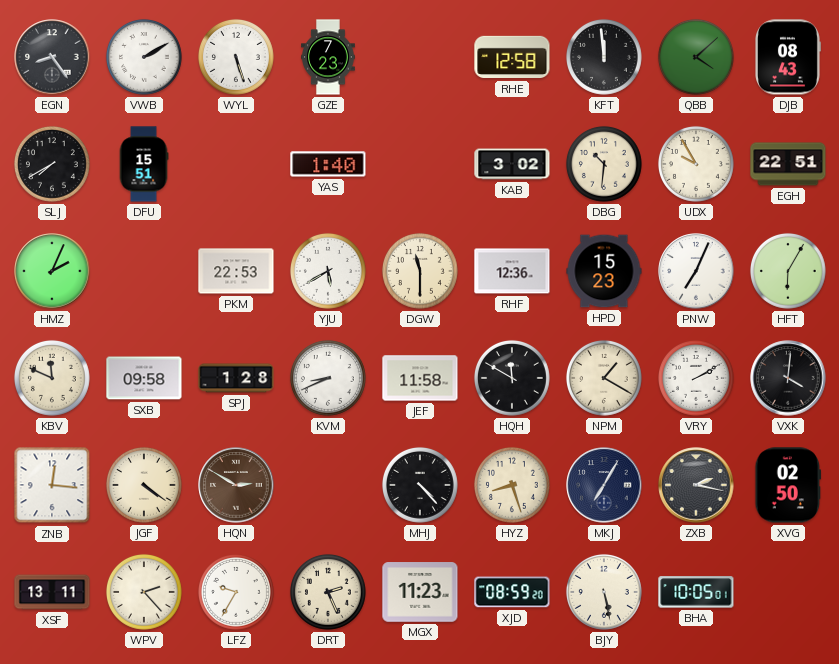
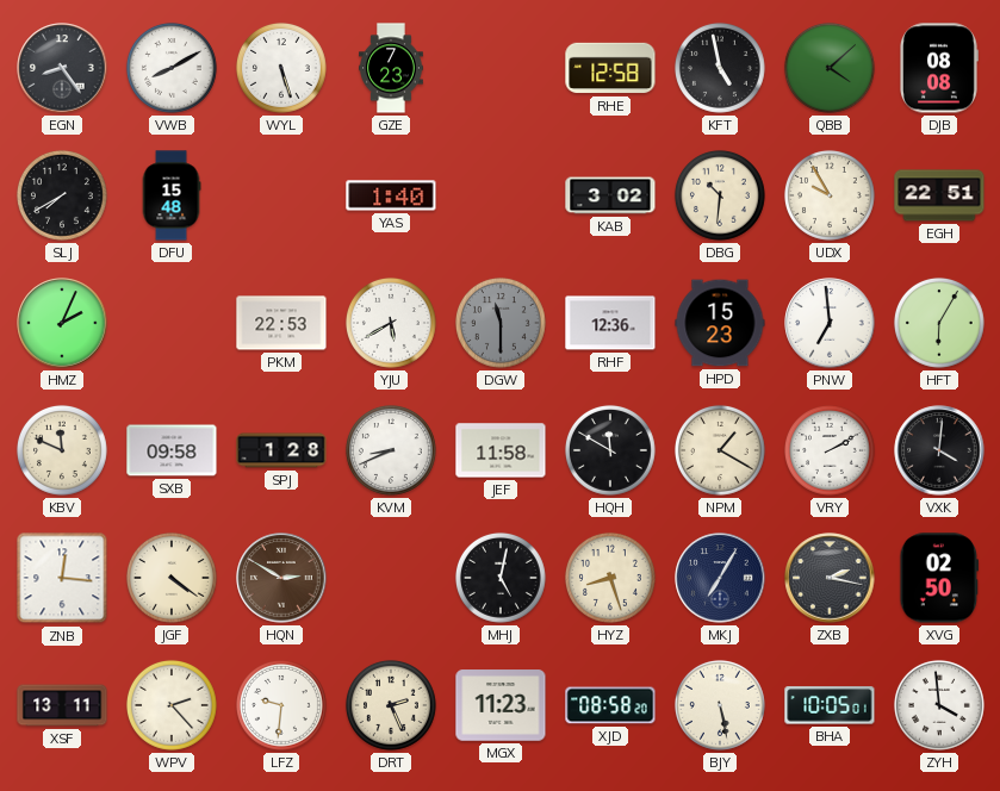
VWB: 2:10 -> 8:10 (172, 68)
KFT: 11:59 -> 4:58 (720, 68)
DJB: 08:43 -> 08:08 (939, 68)
DFU: 15:51 -> 15:48 (172, 195)
DGW dial: cream -> grey (501, 323)
PNW: 7:04 -> 6:59 (830, 323)
MHJ: 4:23 -> 5:02 (501, 578)
LFZ: 9:35 -> 9:31 (281, 705)
XJD: 08:59 -> 08:58 (610, 705)
ZYH: none -> 3:59 (939, 705)
